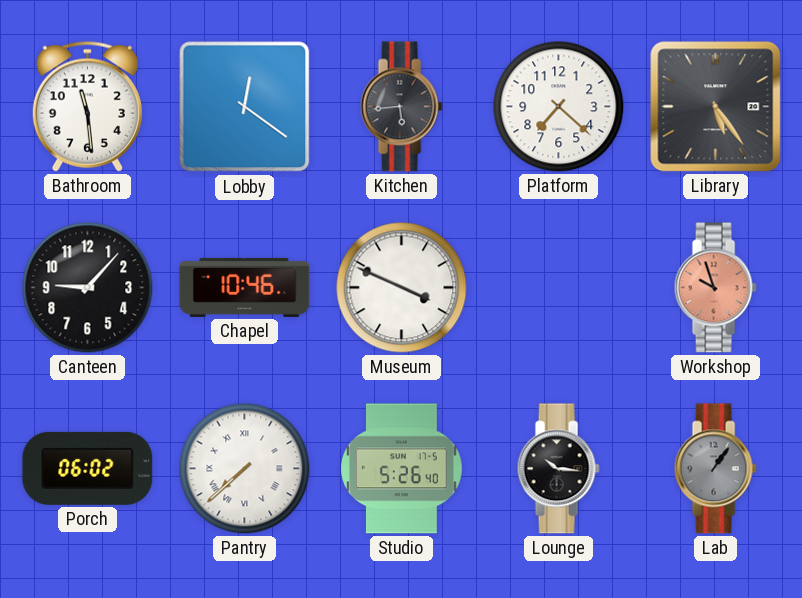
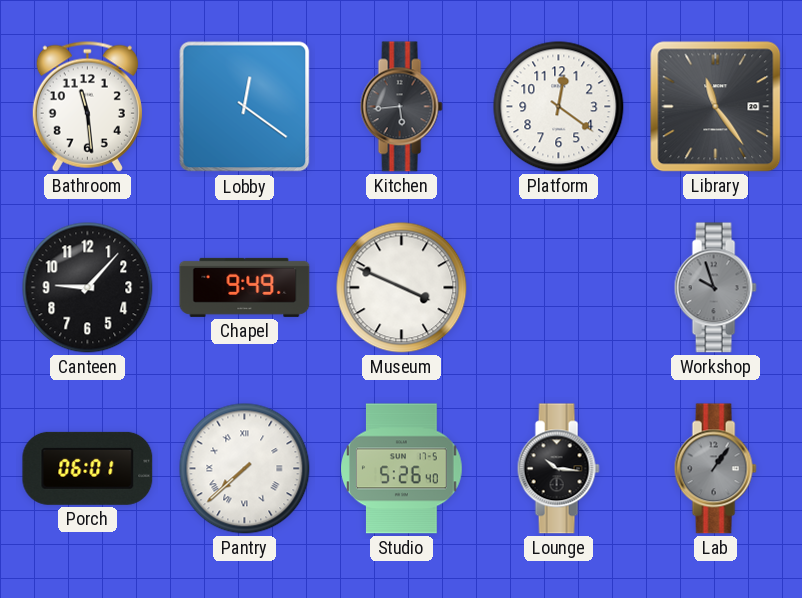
Platform: 7:22 -> 12:21 (559, 107)
Library: 5:24 -> 11:24 (716, 107)
Chapel: 10:46 -> 9:49 (245, 287)
Workshop dial: salmon -> grey (715, 288)
Porch: 06:02 -> 06:01 (88, 468)
